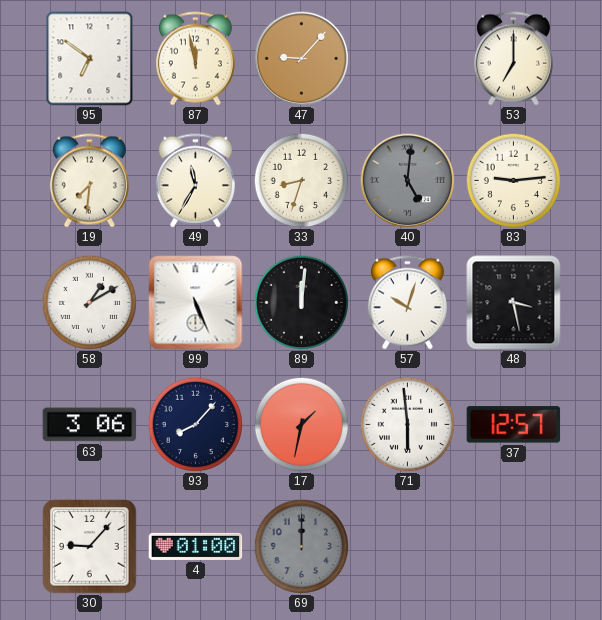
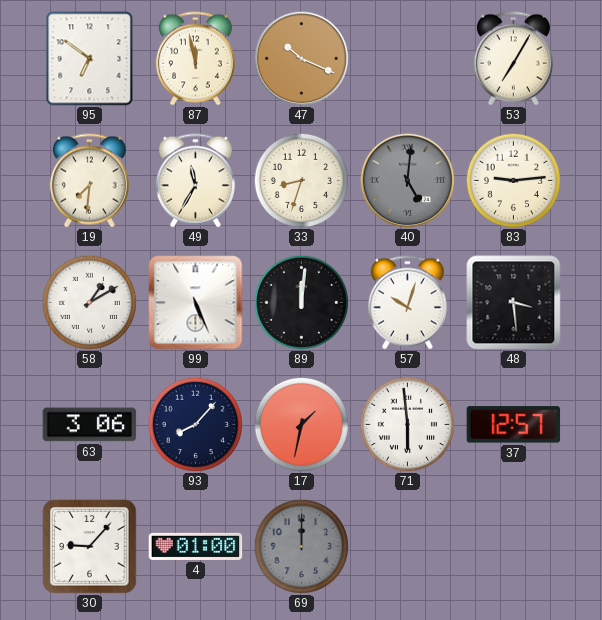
47: 9:07 -> 10:19 (301, 58)
53: 7:00 -> 7:05 (513, 59)
48: 3:28 -> 3:29 (514, 303)
